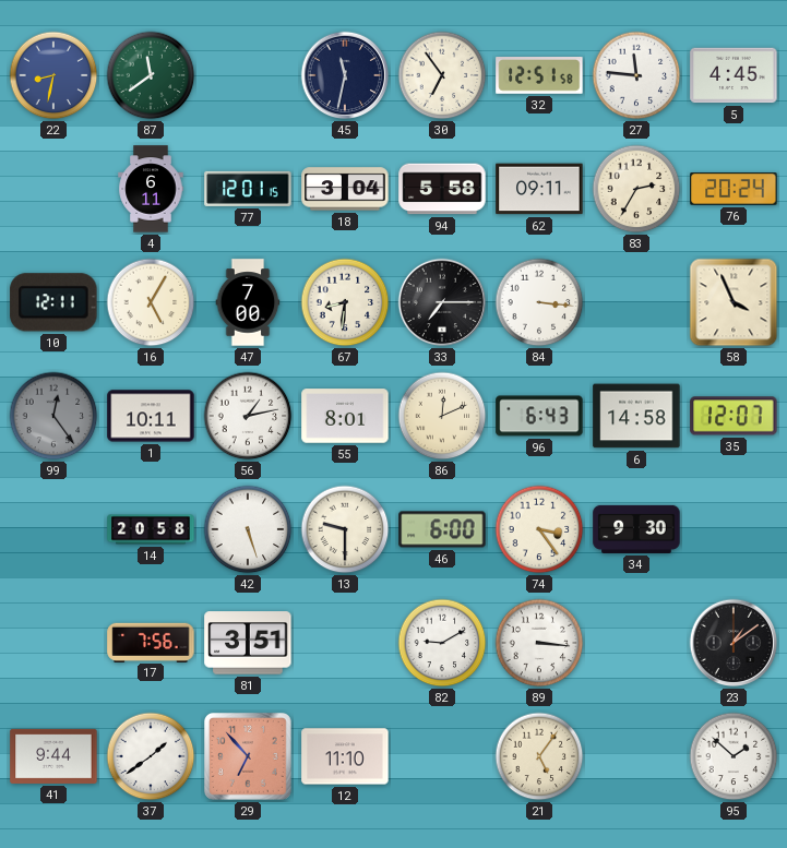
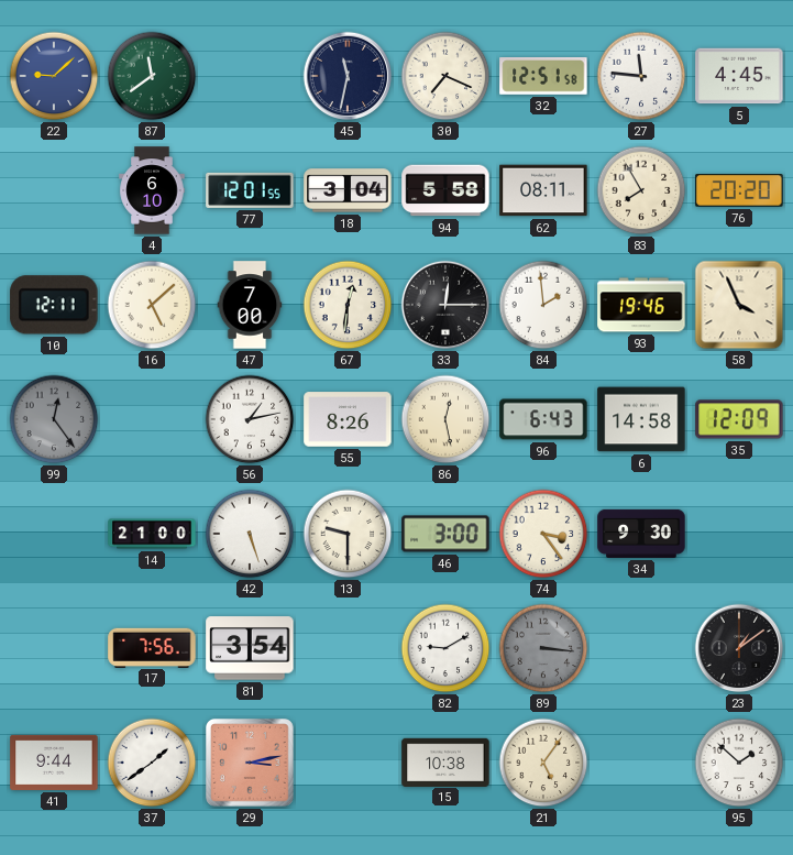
22: 8:32 -> 9:08 (54, 76)
30: 6:54 -> 7:19 (445, 76)
4: 6:11 -> 6:10 (152, 190)
77: 12:01:15 -> 12:01:55 (250, 190)
62: 09:11 -> 08:11 (543, 190)
83: 2:35 -> 7:55 (641, 190)
76: 20:24 -> 20:20 (739, 190)
16: 5:05 -> 5:08 (152, 305)
67: 8:31 -> 12:31 (348, 305)
33: 7:15 -> 12:15 (445, 305)
84: 3:16 -> 1:59 (543, 305)
93: none -> 19:46 (641, 305)
1: 10:11 -> none (151, 416)
55: 8:01 -> 8:26 (348, 419)
86: 12:11 -> 12:28 (445, 419)
35: 12:07 -> 12:09 (739, 419)
14: 20:58 -> 21:00 (152, 534)
46: 6:00 -> 3:00 (445, 534)
81: 3:51 -> 3:54 (250, 648)
89 dial: white -> grey (543, 648)
29: 6:53 -> 3:13 (251, 764)
12: 11:10 -> none (345, 756)
15: none -> 10:38 (445, 761)
